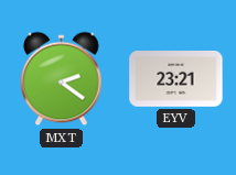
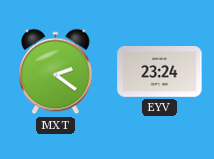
EYV: 23:21 -> 23:24 (160, 72)
